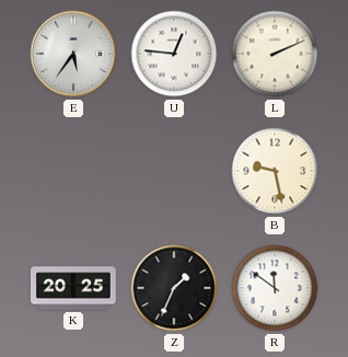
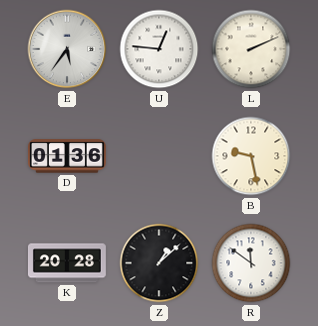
D: none -> 01:36 (68, 156)
K: 20:25 -> 20:28 (67, 263)
Z: 1:34 -> 1:08 (159, 263)
